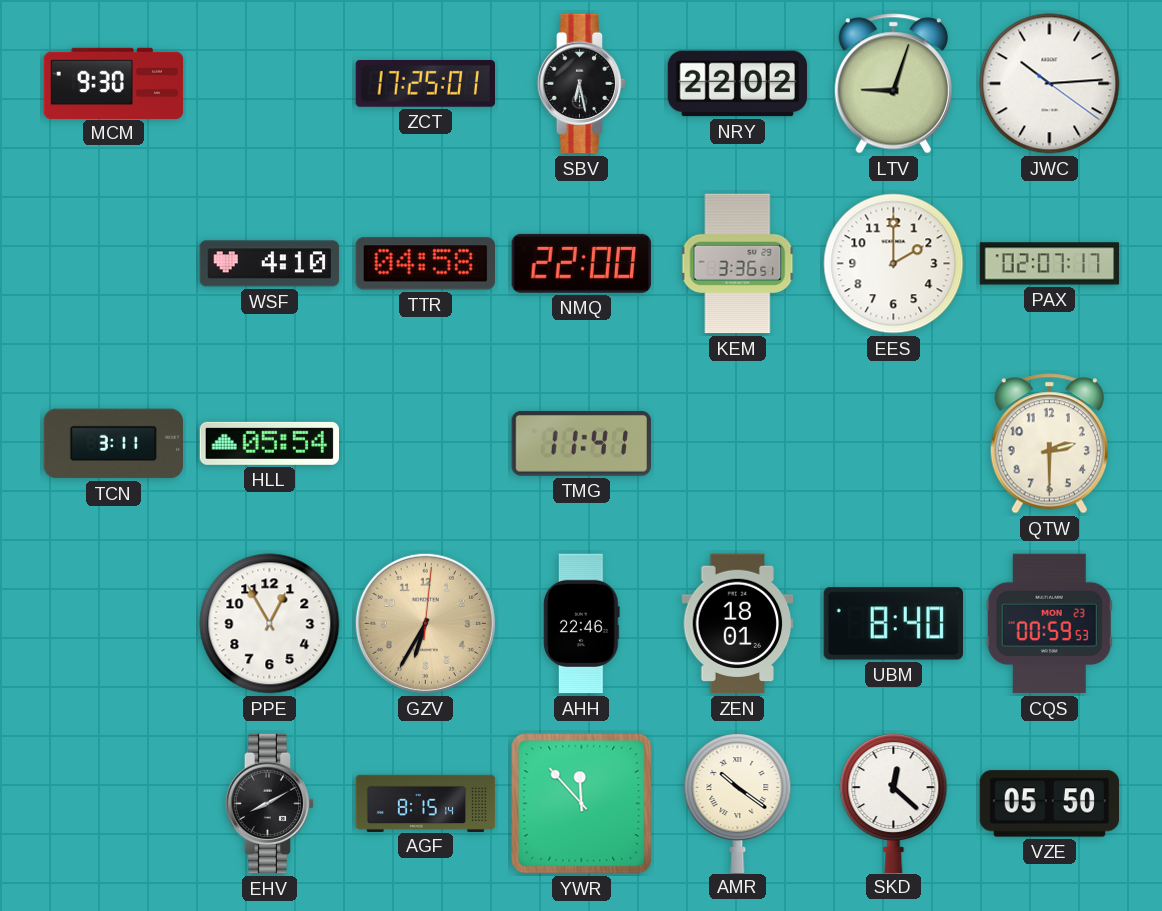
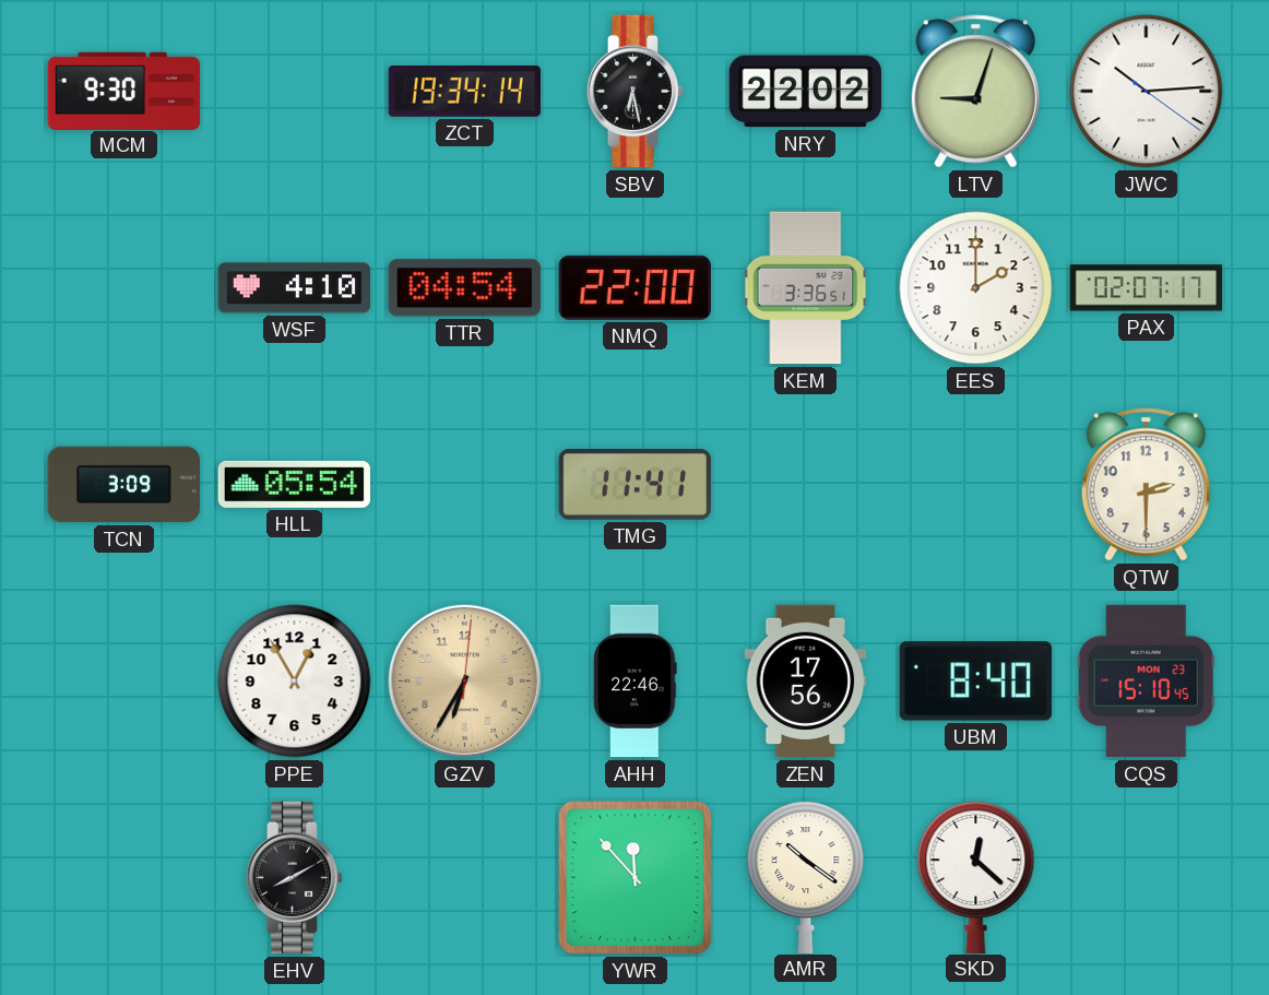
ZCT: 17:25 -> 19:34 (464, 92)
TTR: 04:58 -> 04:54 (464, 288)
TCN: 3:11 -> 3:09 (123, 485)
ZEN: 18:01 -> 17:56 (806, 682)
CQS: 00:59 -> 15:10 (1146, 682)
AGF: 8:15 -> none (426, 803)
VZE: 05:50 -> none (1050, 804)
